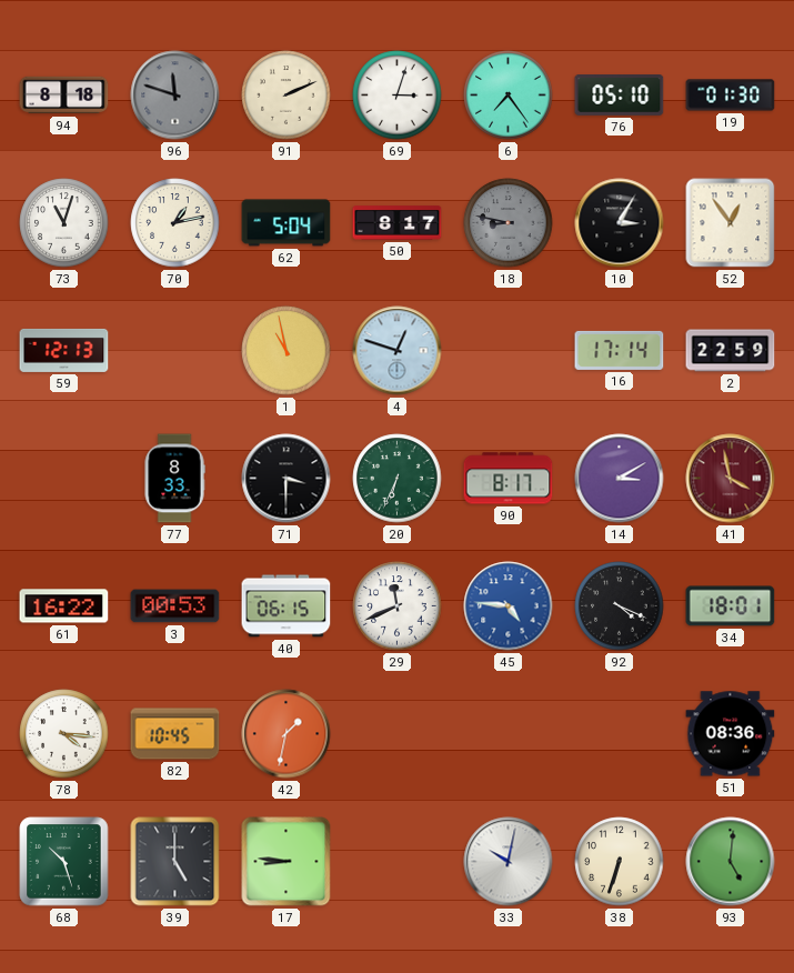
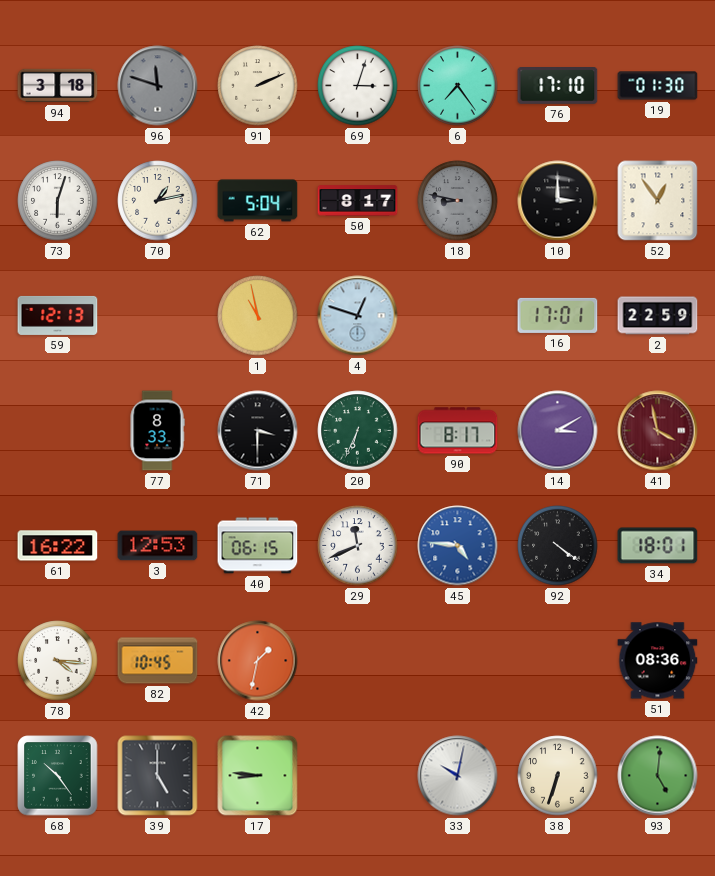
94: 8:18 -> 3:18 (58, 86)
76: 05:10 -> 17:10 (558, 86)
73: 11:03 -> 6:03 (58, 201)
10: 3:05 -> 3:00 (558, 201)
16: 17:14 -> 17:01 (558, 315)
3: 00:53 -> 12:53 (158, 546)
92: 4:19 -> 4:21 (558, 546)
68: 10:27 -> 10:24 (58, 776)
